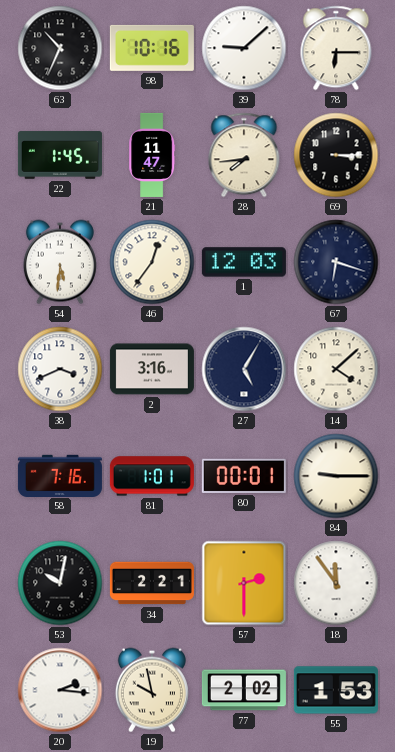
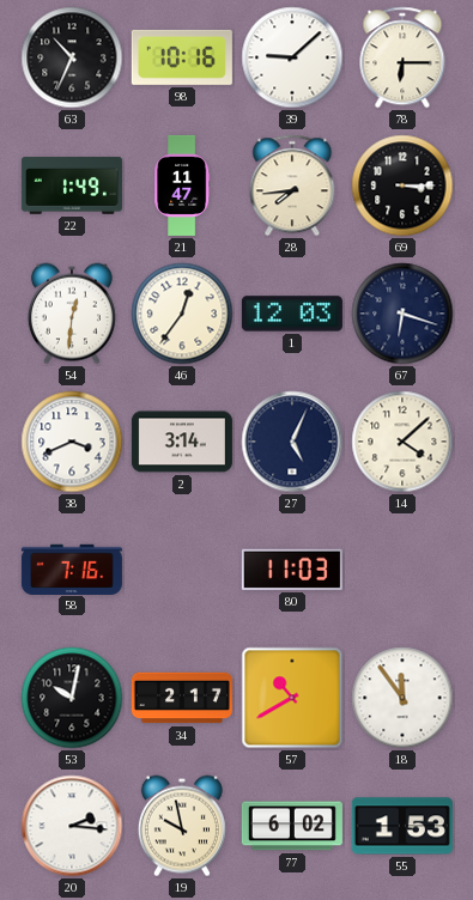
22: 1:45 -> 1:49 (72, 186)
54: 5:31 -> 12:31 (72, 314)
2: 3:16 -> 3:14 (182, 442)
27: 5:05 -> 5:04 (292, 442)
81: 1:01 -> none (152, 476)
80: 00:01 -> 11:03 (292, 570)
84: 9:15 -> none (336, 476)
34: 2:21 -> 2:17 (182, 698)
57: 2:30 -> 10:40 (292, 698)
77: 2:02 -> 6:02 (292, 826)
